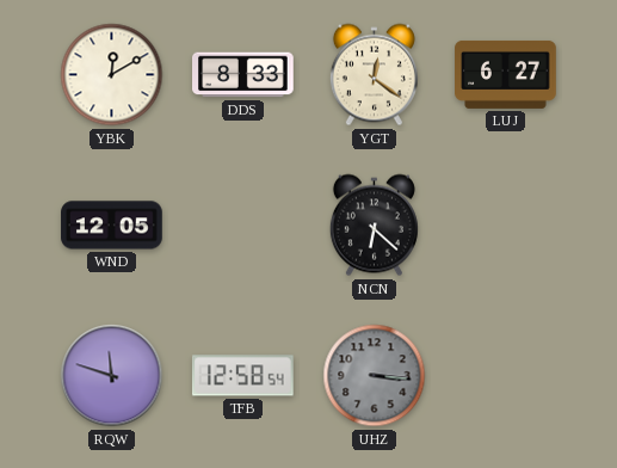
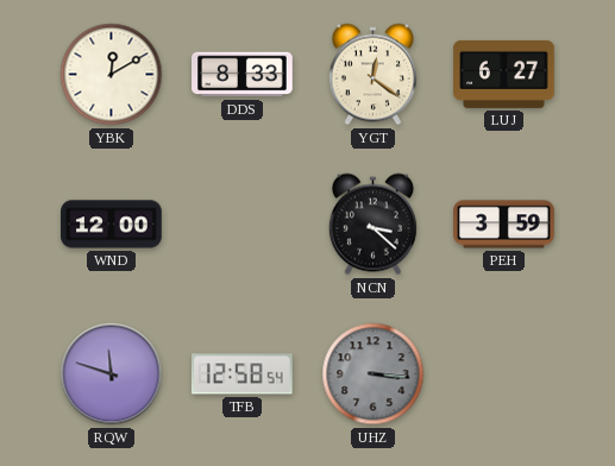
WND: 12:05 -> 12:00 (112, 225)
NCN: 6:22 -> 3:22 (372, 225)
PEH: none -> 3:59 (504, 225)
